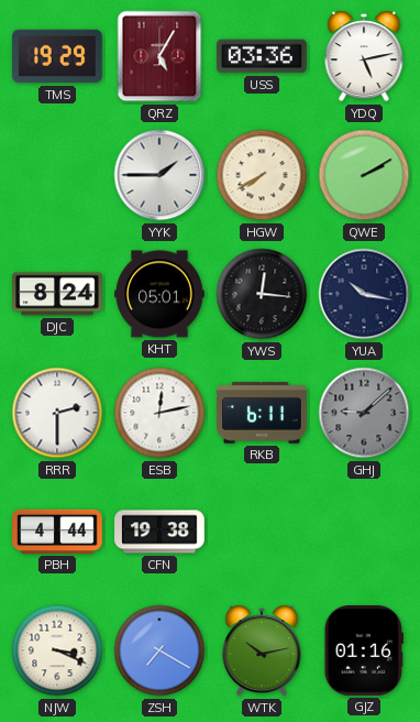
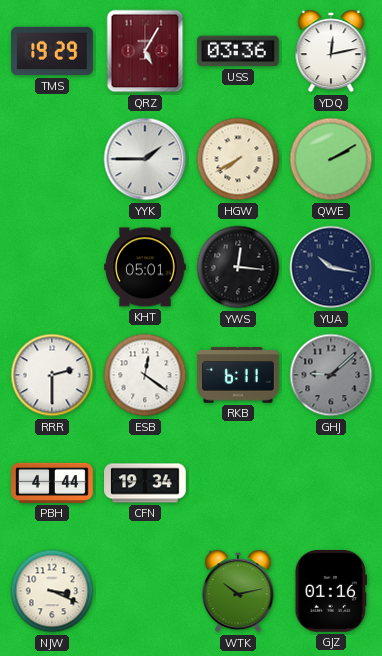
YDQ: 5:13 -> 12:13 (331, 51)
DJC: 8:24 -> none (57, 294)
ESB: 12:13 -> 12:21 (145, 375)
CFN: 19:38 -> 19:34 (145, 483)
ZSH: 7:20 -> none (159, 650)
